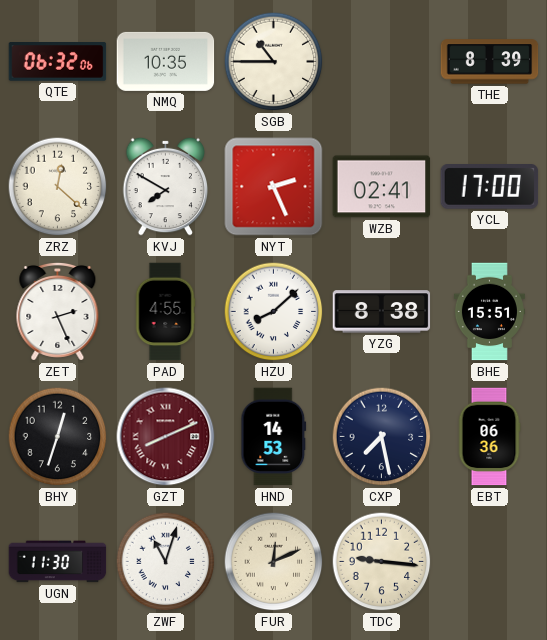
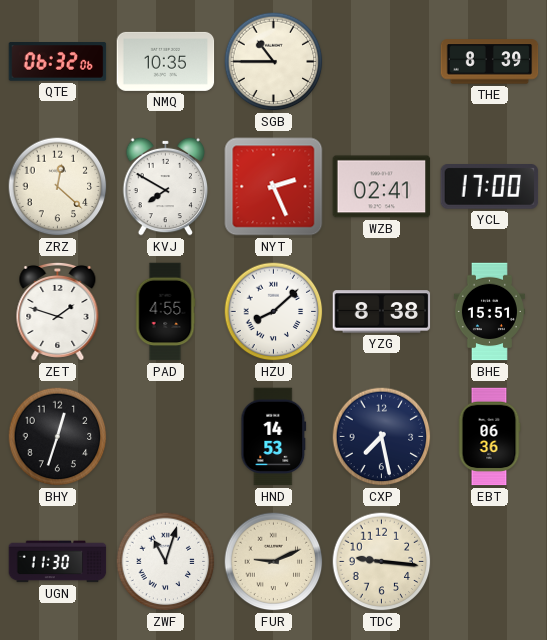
ZET: 2:26 -> 1:48 (58, 311)
GZT: 8:11 -> none (166, 437)
FUR: 12:11 -> 9:11 (274, 562)
